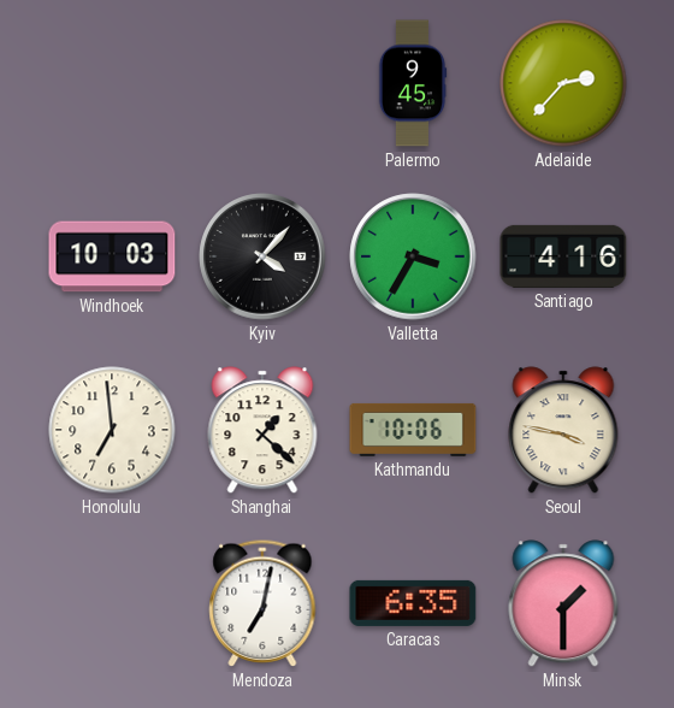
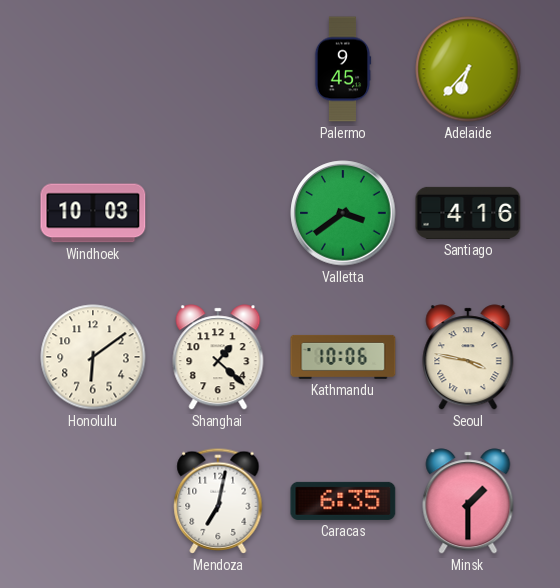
Adelaide: 2:37 -> 6:37 (468, 69)
Kyiv: 4:07 -> none (262, 256)
Valletta: 3:35 -> 3:39 (343, 213)
Honolulu: 6:59 -> 6:09 (93, 357)
